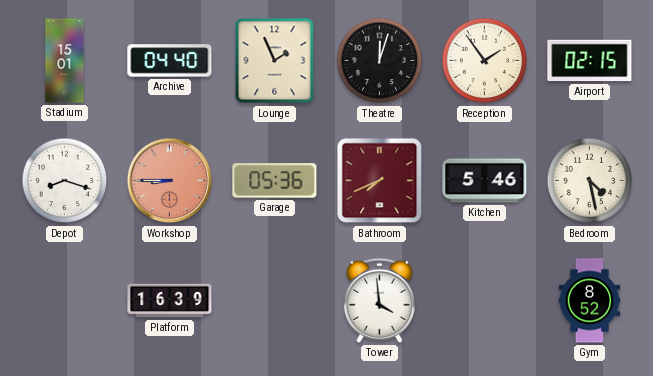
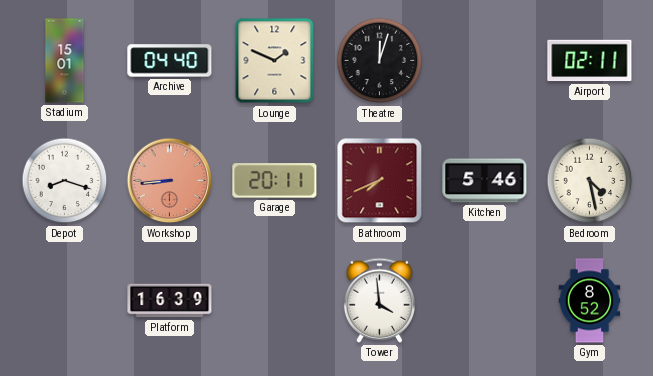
Lounge: 1:56 -> 1:49 (275, 61)
Reception: 1:54 -> none (485, 61)
Airport: 02:15 -> 02:11 (590, 61)
Workshop: 8:45 -> 8:44 (170, 181)
Garage: 05:36 -> 20:11 (275, 181)
